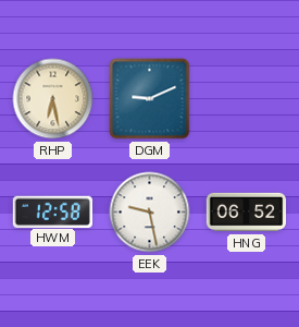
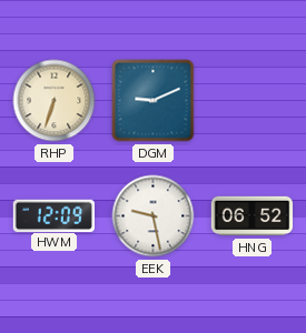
RHP: 6:28 -> 6:33 (55, 101)
HWM: 12:58 -> 12:09 (53, 215)
